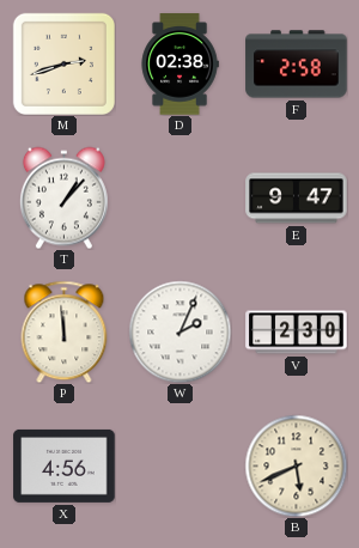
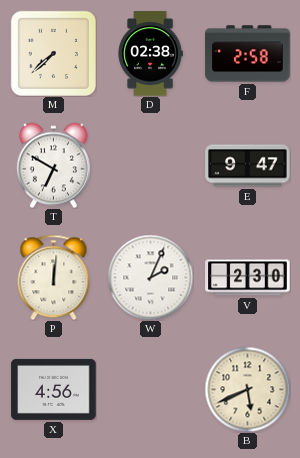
M: 2:42 -> 7:38 (53, 53)
T: 1:07 -> 6:50 (53, 165)
P: 11:59 -> 12:01 (54, 277)
